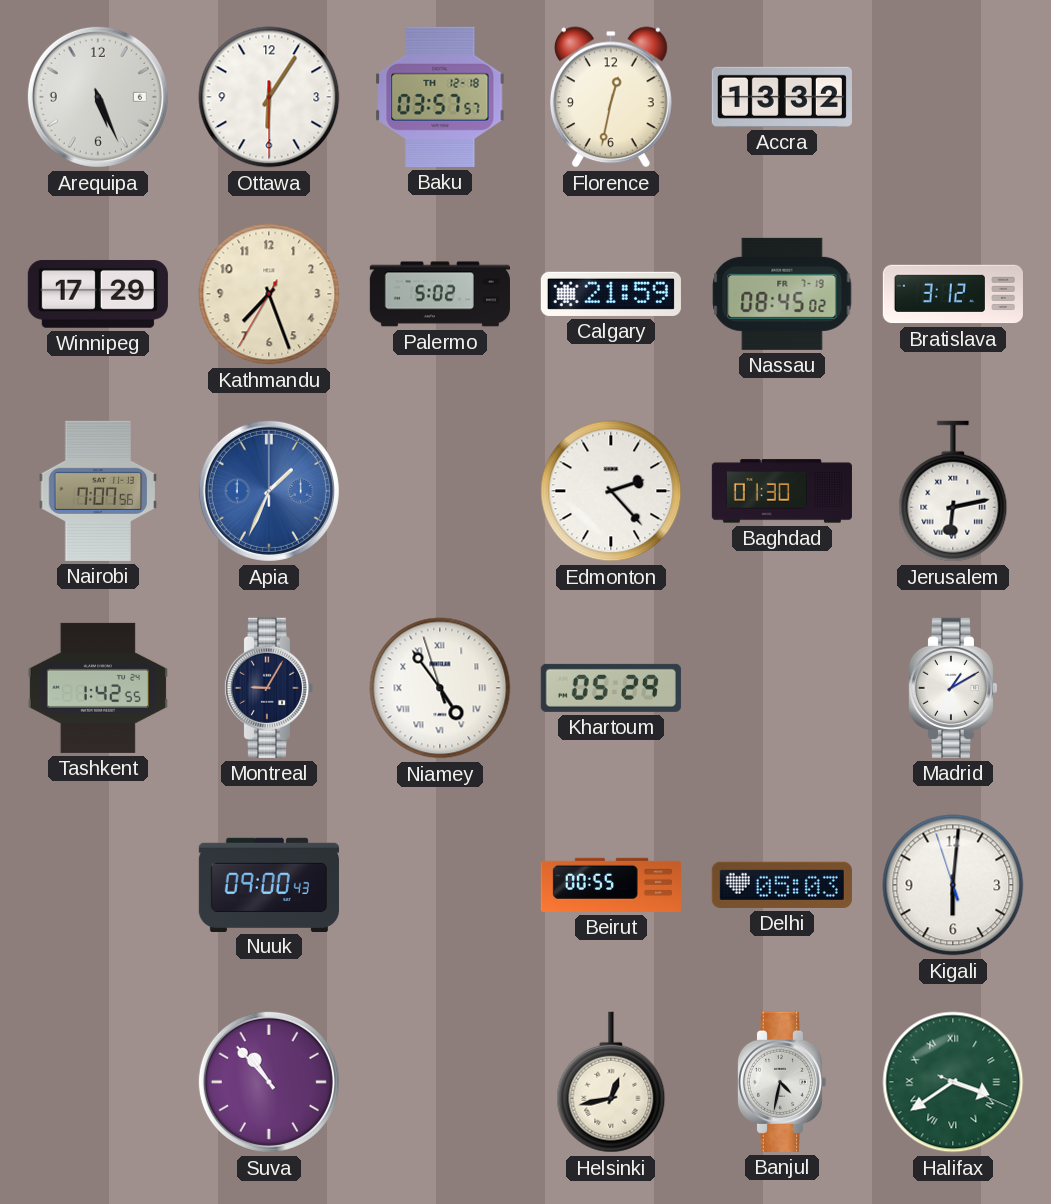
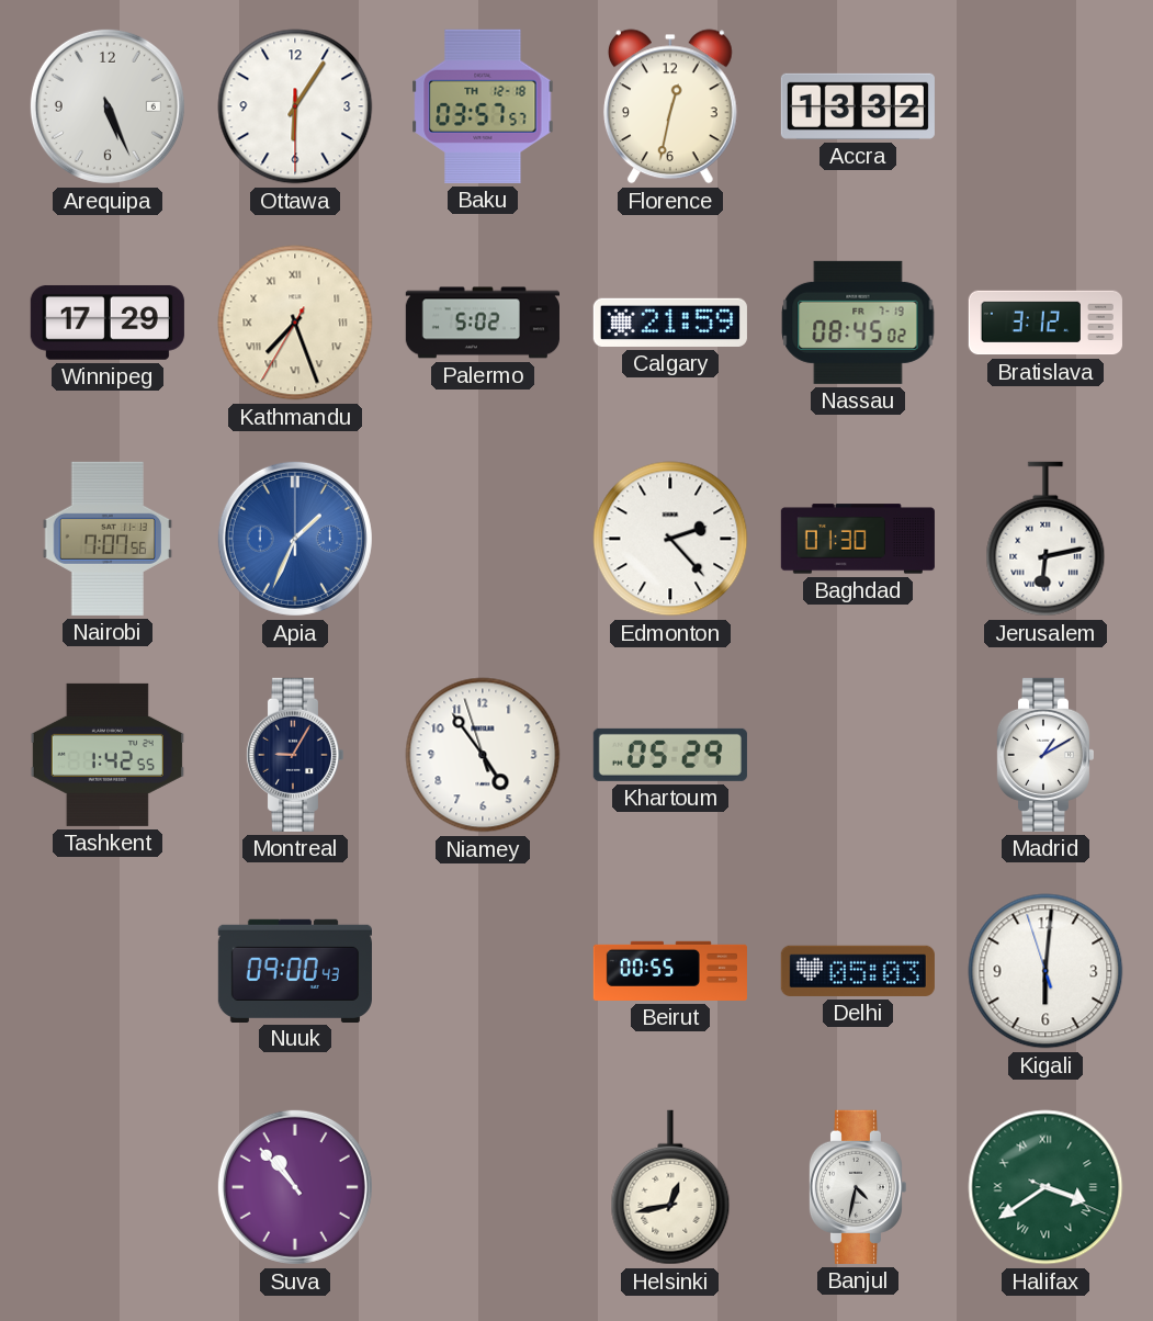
Kathmandu numerals: Arabic -> Roman (295, 323)
Niamey numerals: Roman -> Arabic (483, 755)
